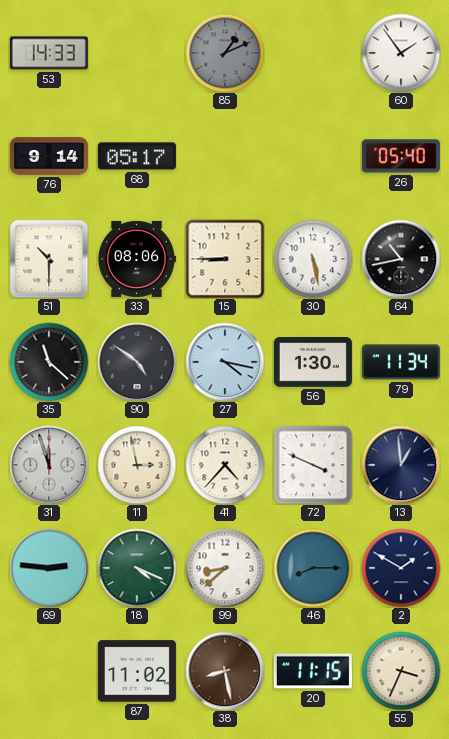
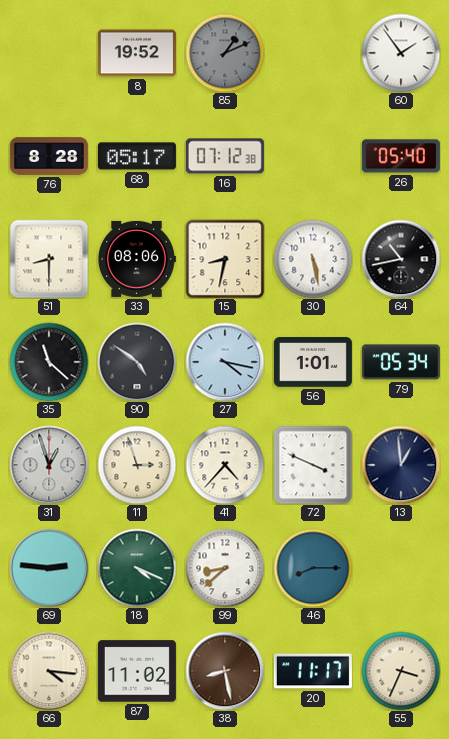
53: 14:33 -> none (49, 53)
8: none -> 19:52 (137, 53)
76: 9:14 -> 8:28 (49, 156)
16: none -> 07:12 (225, 156)
51: 10:30 -> 8:30 (49, 259)
15: 8:45 -> 8:32 (225, 259)
56: 1:30 -> 1:01 (313, 362)
79: 11:34 -> 05:34 (401, 362)
31: 11:57 -> 12:57 (49, 465)
11: 2:58 -> 2:57 (137, 465)
2: 1:50 -> none (401, 568)
66: none -> 4:16 (49, 671)
20: 11:15 -> 11:17 (313, 671)
